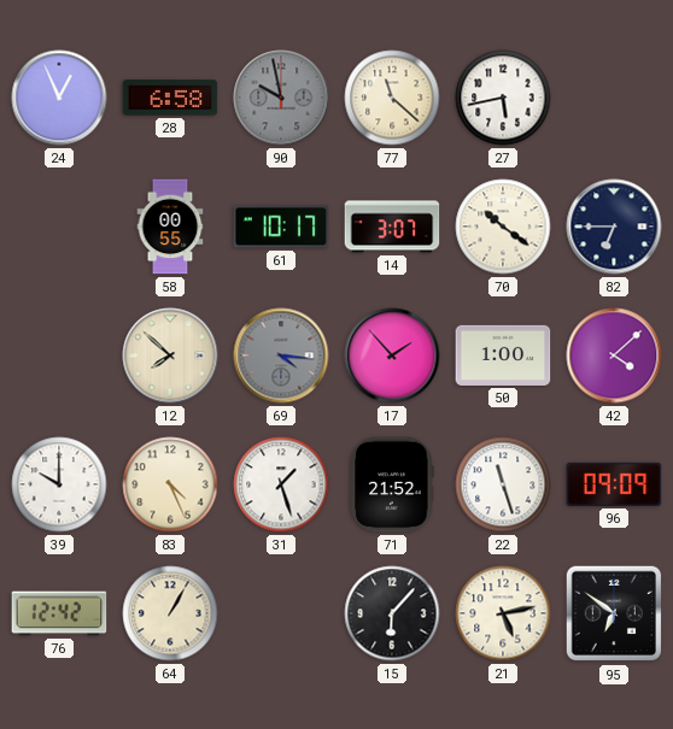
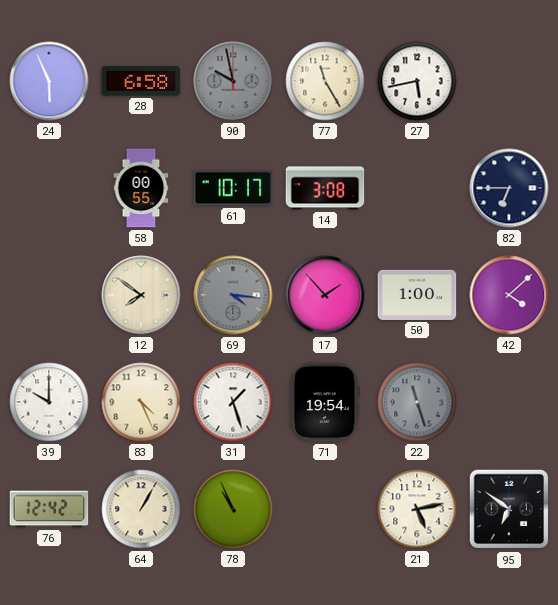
24: 12:56 -> 5:56 (49, 81)
77: 11:22 -> 11:25 (325, 81)
14: 3:07 -> 3:08 (325, 188)
70: 10:21 -> none (503, 227)
12: 7:52 -> 7:51 (141, 295)
71: 21:52 -> 19:54 (325, 402)
22 dial: white -> grey (417, 402)
96: 09:09 -> none (614, 484)
78: none -> 10:56 (233, 509)
15: 6:07 -> none (392, 613)
